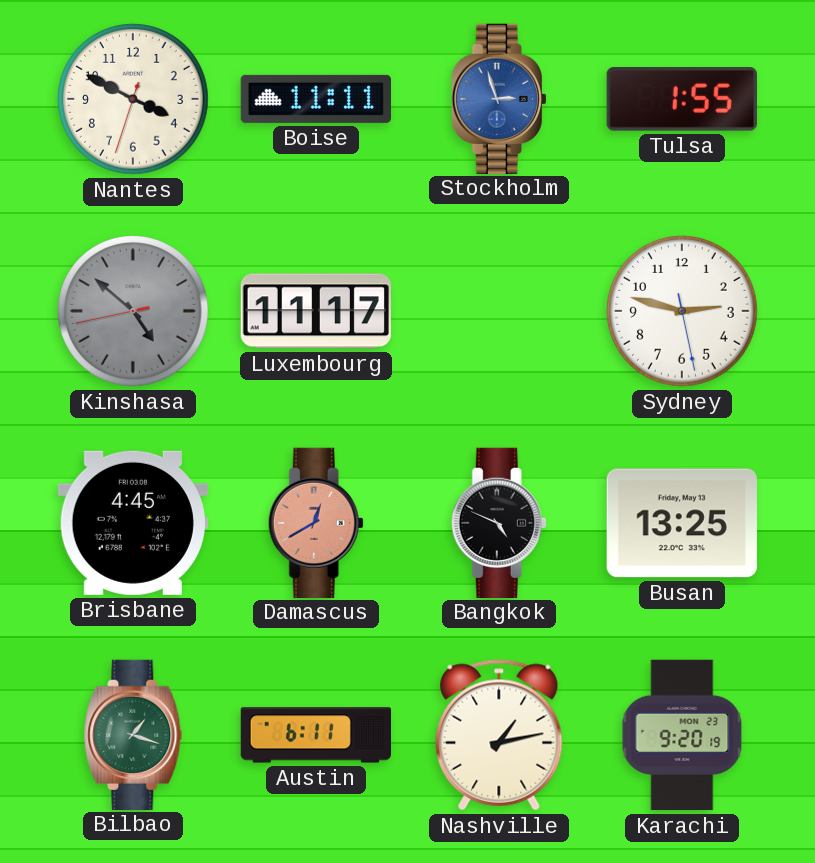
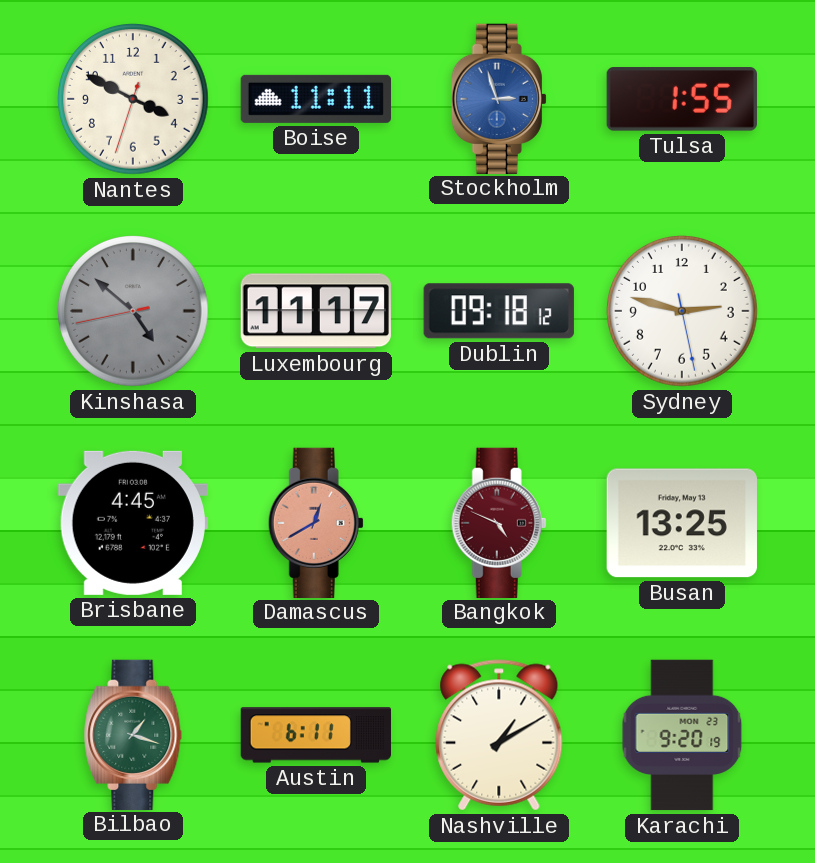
Dublin: none -> 09:18 (499, 311)
Bangkok dial: black -> burgundy (499, 522)
Nashville: 1:13 -> 1:10 (499, 735)
